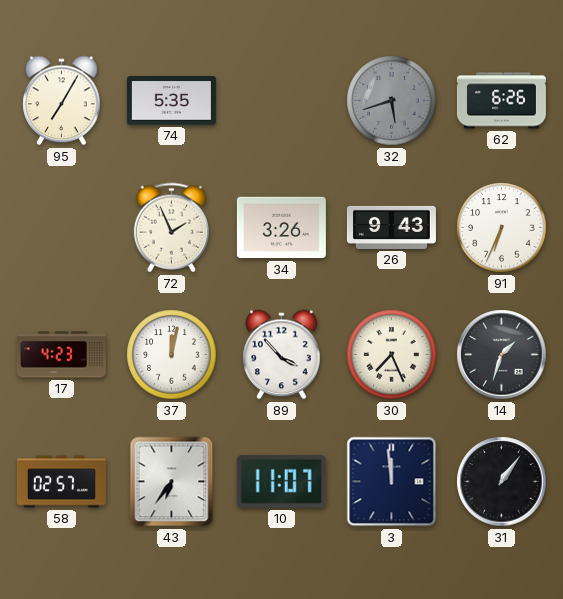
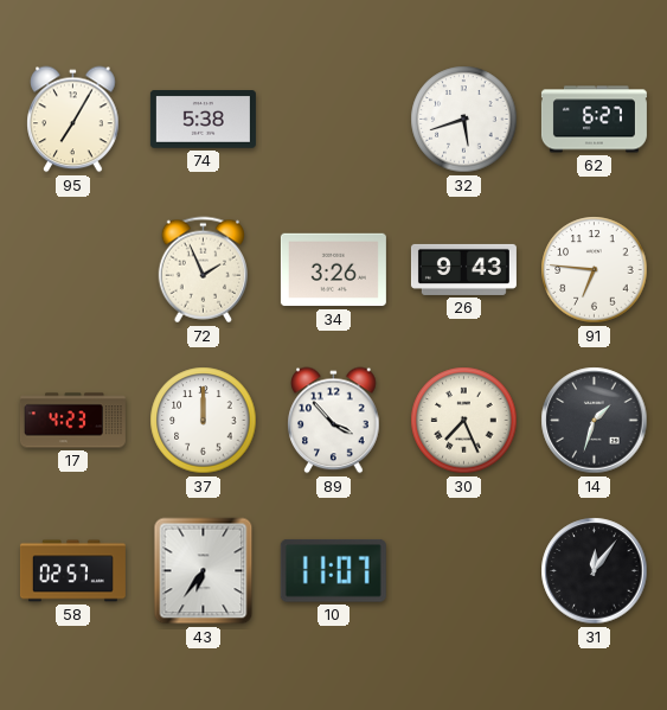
74: 5:35 -> 5:38 (203, 120)
32 dial: grey -> white (464, 120)
62: 6:26 -> 6:27 (594, 120)
91: 6:34 -> 6:46 (595, 270)
37: 12:02 -> 12:00 (204, 421)
3: 11:59 -> none (392, 482)
31: 1:06 -> 12:06 (595, 571)
